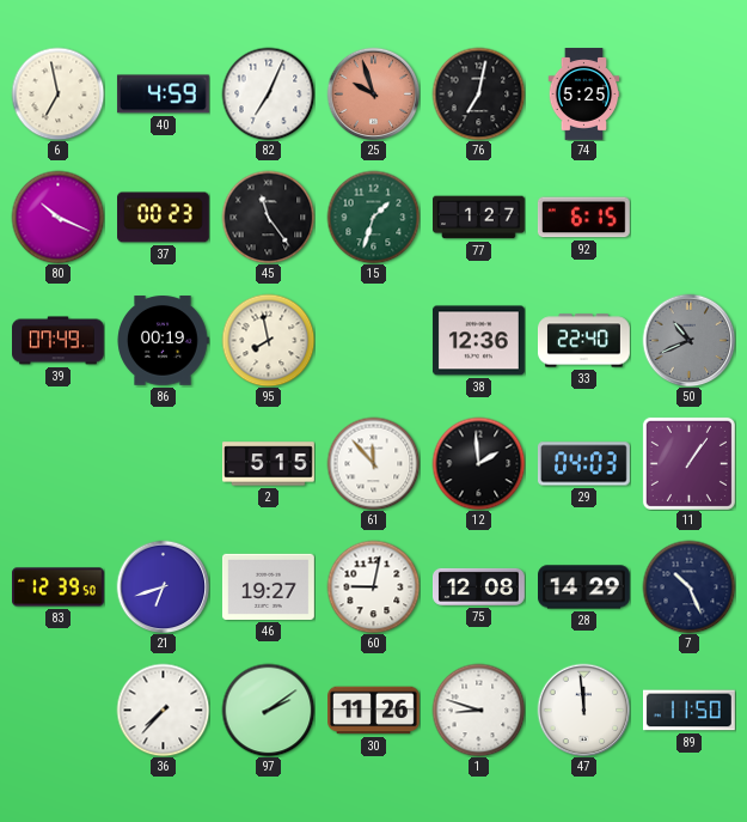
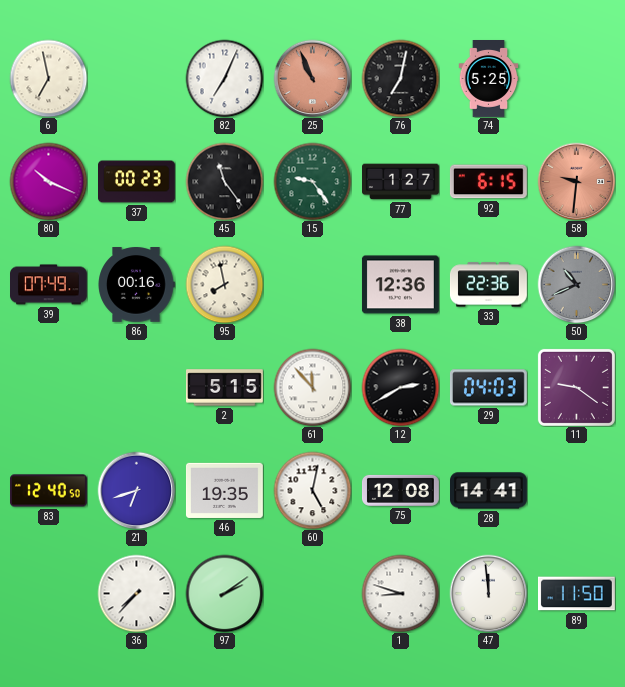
40: 4:59 -> none (163, 95)
25: 9:57 -> 10:56 (312, 78)
15: 1:33 -> 9:24 (312, 181)
58: none -> 9:31 (576, 181)
86: 00:19 -> 00:16 (136, 285)
33: 22:40 -> 22:36 (488, 285)
12: 1:59 -> 2:40 (400, 387)
11: 1:06 -> 9:21 (576, 387)
83: 12:39 -> 12:40 (49, 491)
46: 19:27 -> 19:35 (225, 490)
60: 9:02 -> 5:02 (312, 490)
28: 14:29 -> 14:41 (489, 491)
7: 10:26 -> none (688, 586)
30: 11:26 -> none (374, 711)
